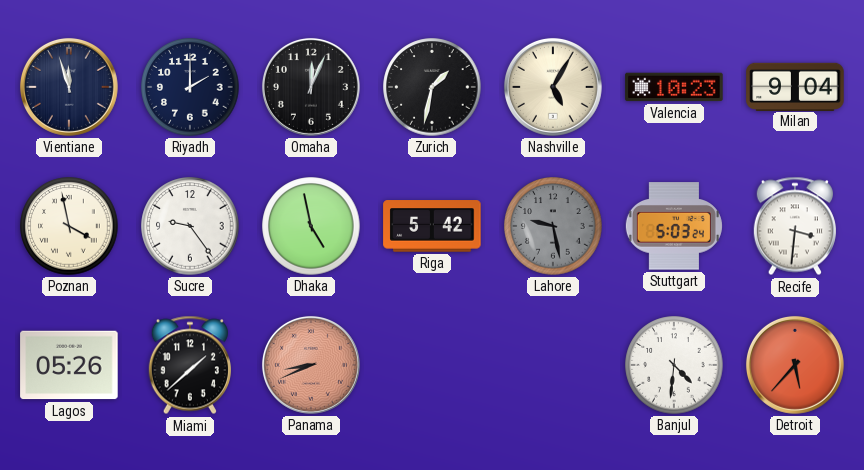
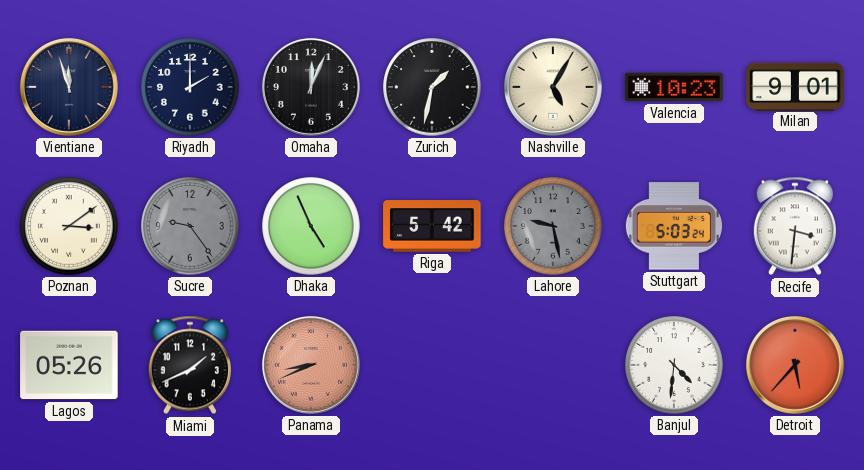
Milan: 9:04 -> 9:01 (795, 86)
Poznan: 3:58 -> 3:09 (69, 226)
Sucre dial: white -> grey (190, 226)
Dhaka: 4:58 -> 4:56 (311, 226)
Miami: 1:38 -> 1:41 (190, 365)
